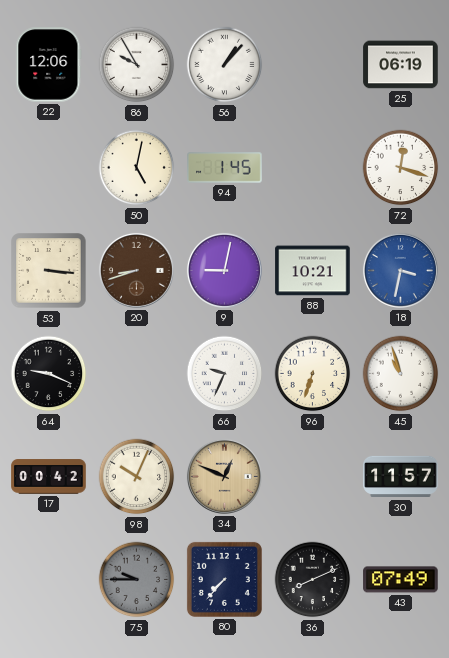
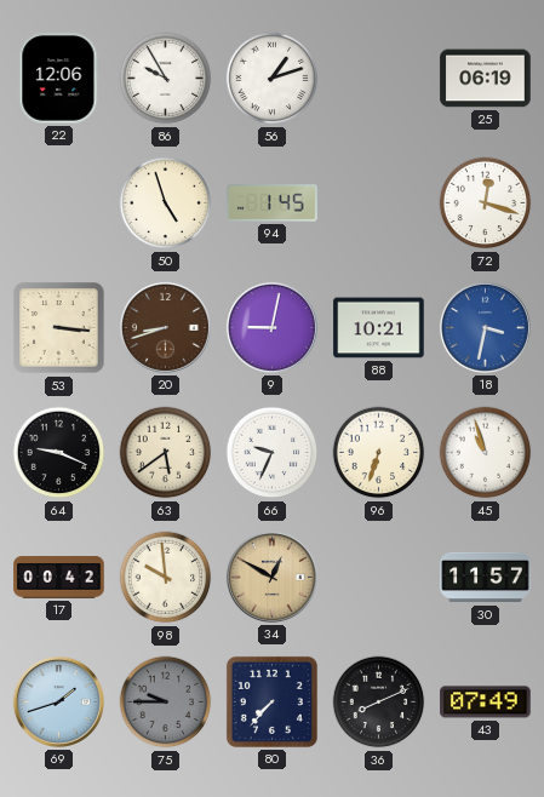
56: 1:07 -> 1:12 (273, 79)
50: 5:02 -> 4:57 (166, 203)
63: none -> 5:39 (166, 453)
98: 10:04 -> 9:59 (166, 578)
34: 12:49 -> 12:50 (271, 577)
69: none -> 1:42 (58, 701)
